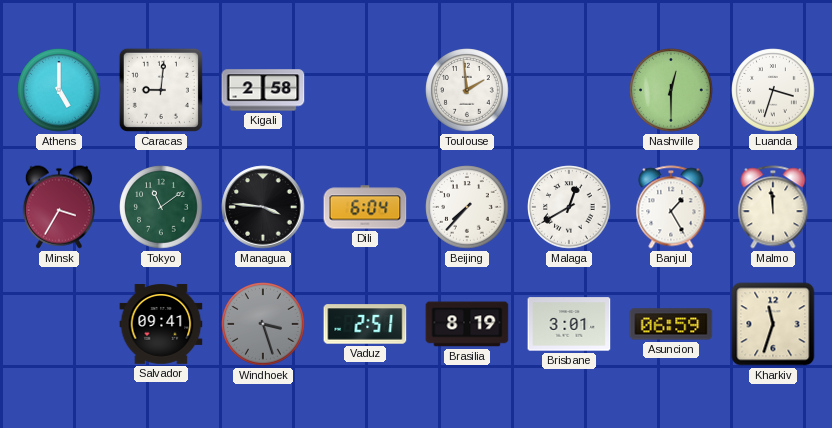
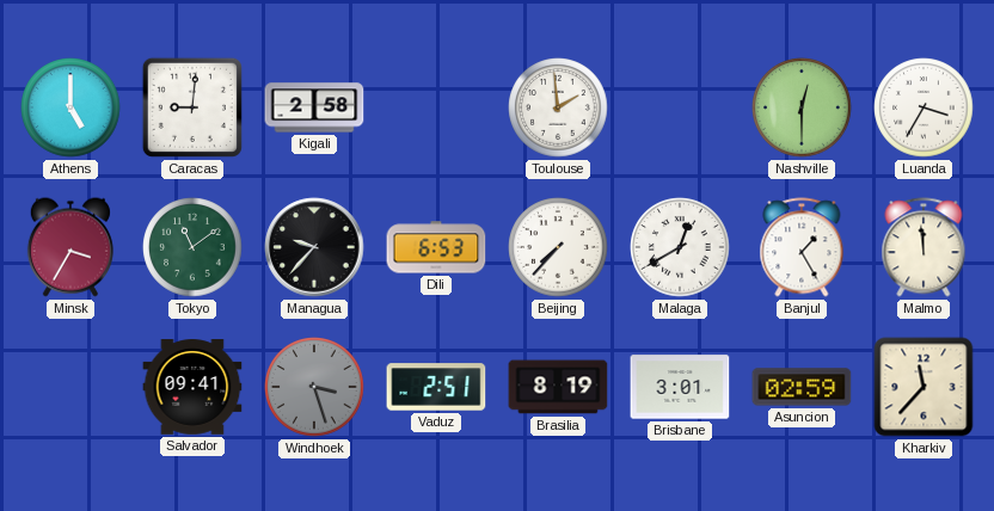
Luanda: 3:33 -> 3:35 (924, 107)
Managua: 3:46 -> 9:37 (314, 247)
Dili: 6:04 -> 6:53 (436, 247)
Asuncion: 06:59 -> 02:59 (802, 387)
Kharkiv: 11:33 -> 11:37 (924, 387)
